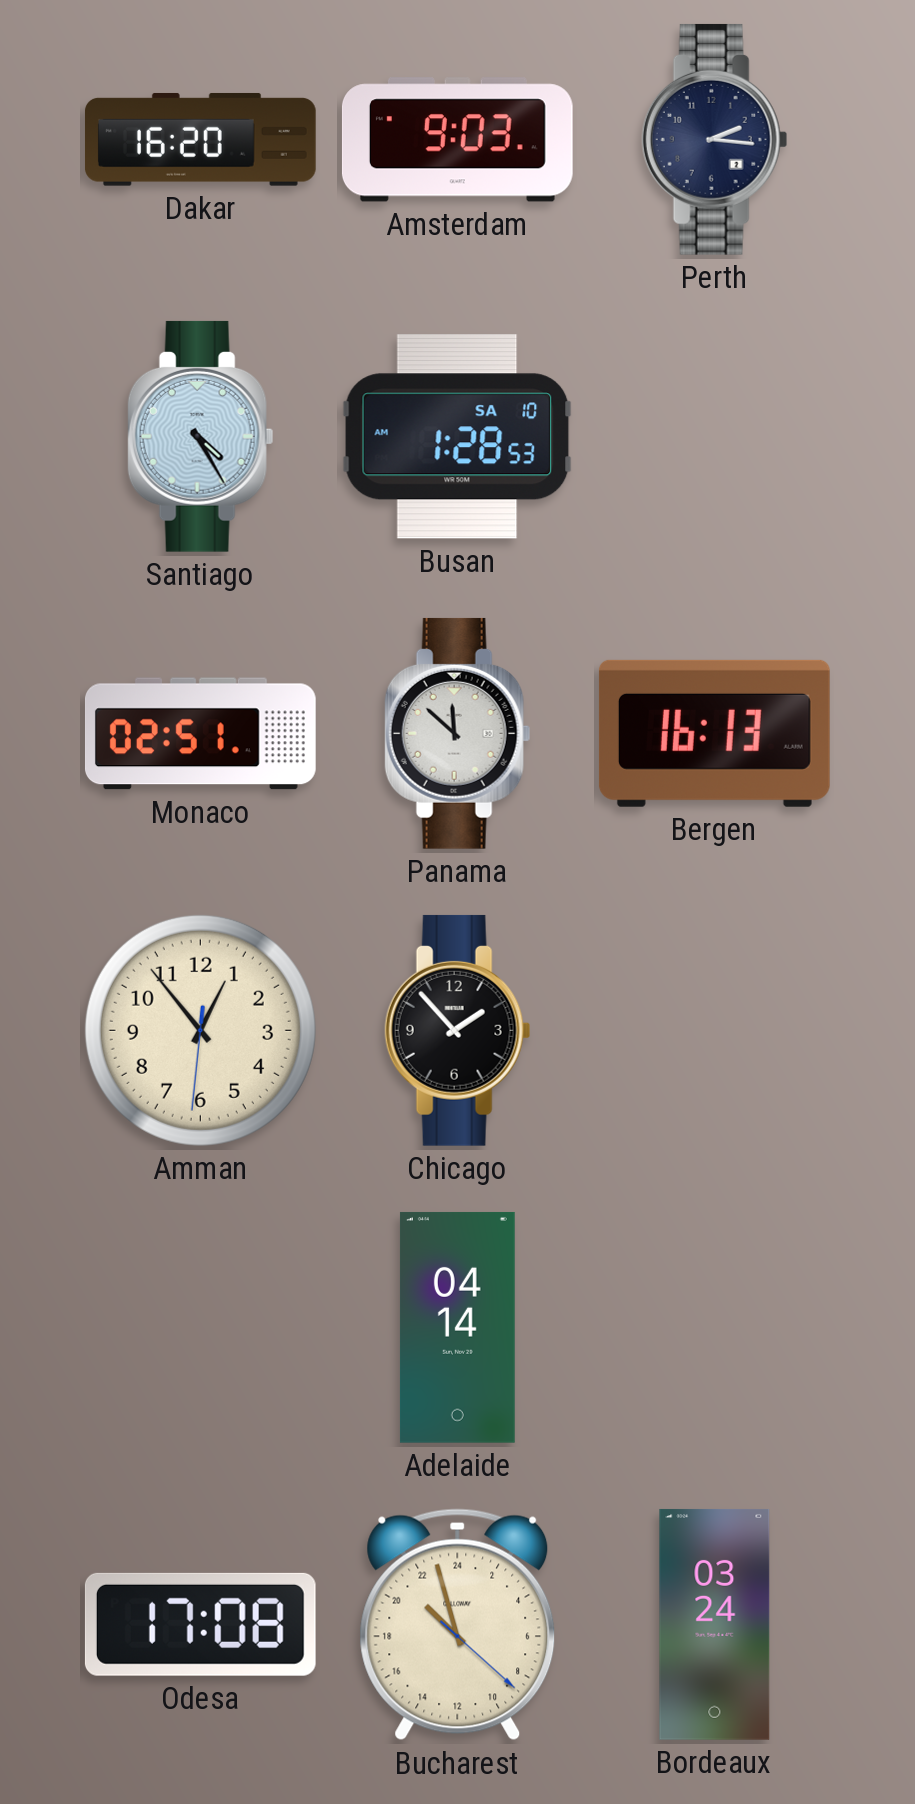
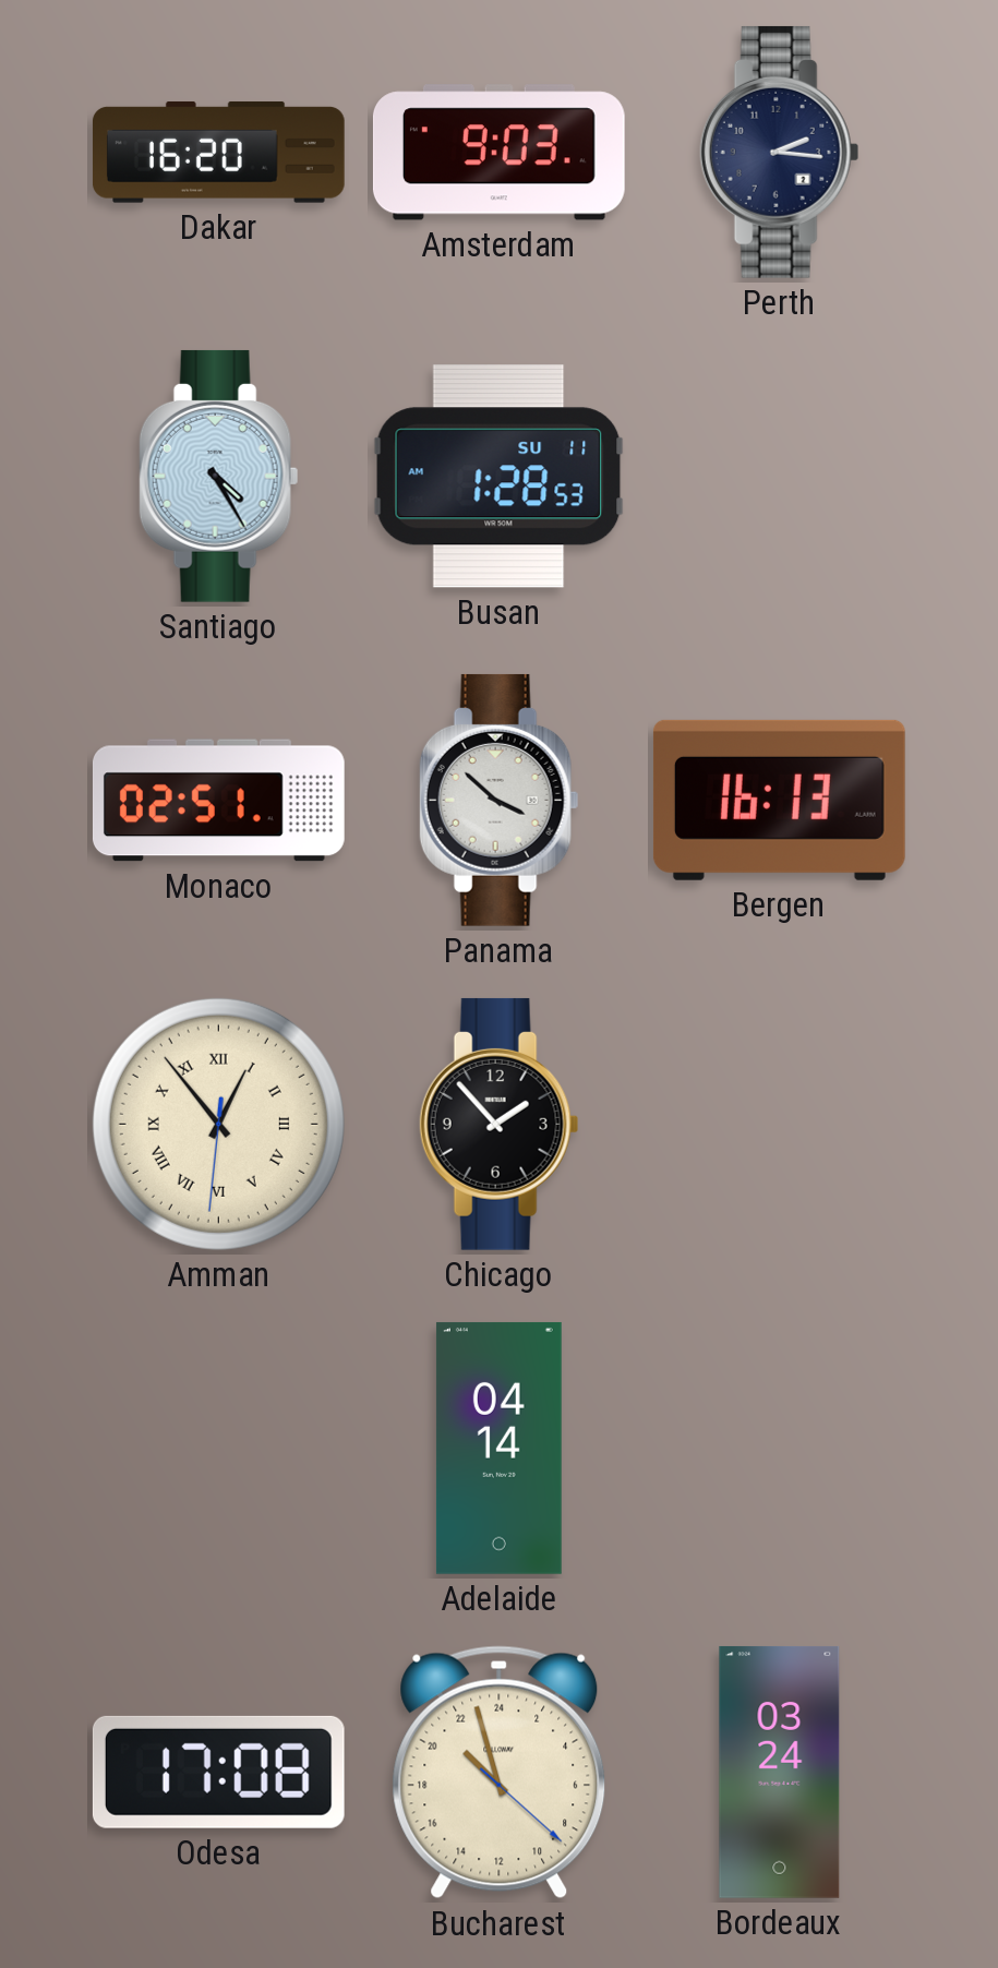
Busan date: SA 10 -> SU 11 (500, 477)
Panama: 11:52 -> 3:52 (500, 800)
Amman numerals: Arabic -> Roman (218, 1124)
